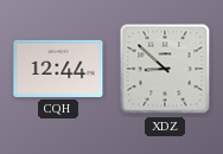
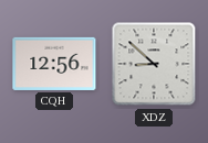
CQH: 12:44 -> 12:56 (54, 64)
